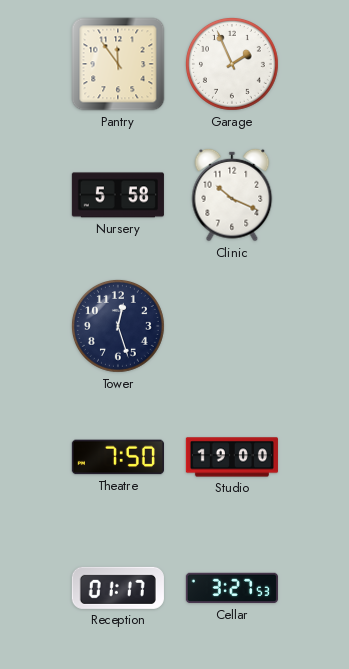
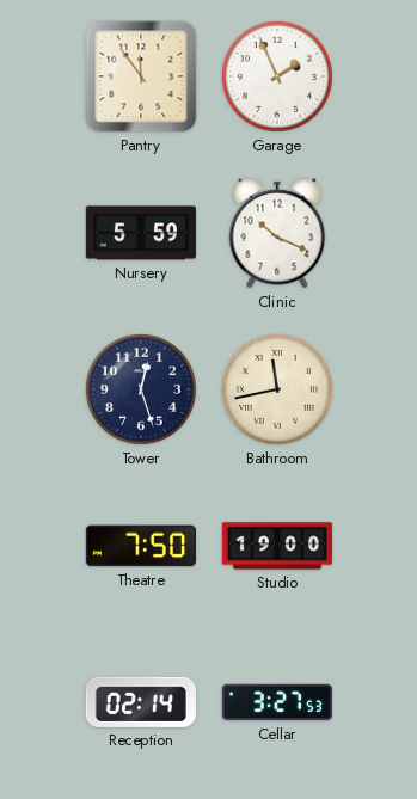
Nursery: 5:58 -> 5:59 (141, 233)
Bathroom: none -> 11:43 (277, 389)
Reception: 01:17 -> 02:14 (141, 702)
